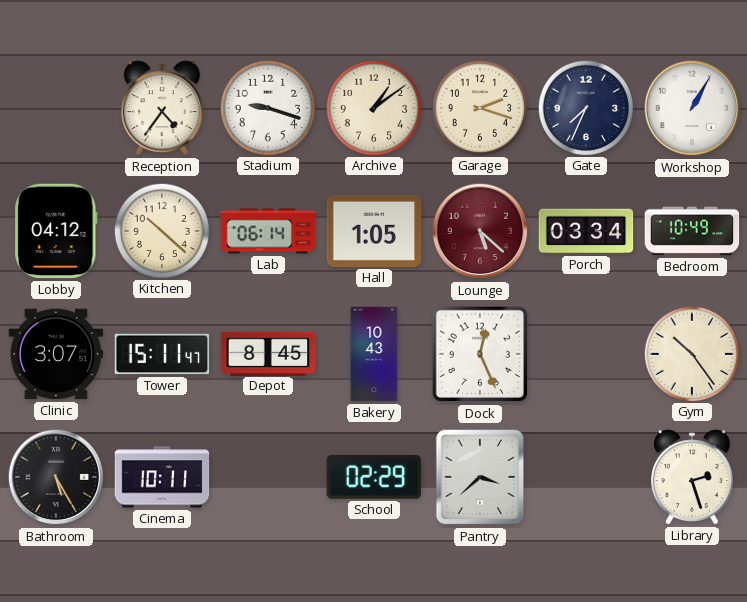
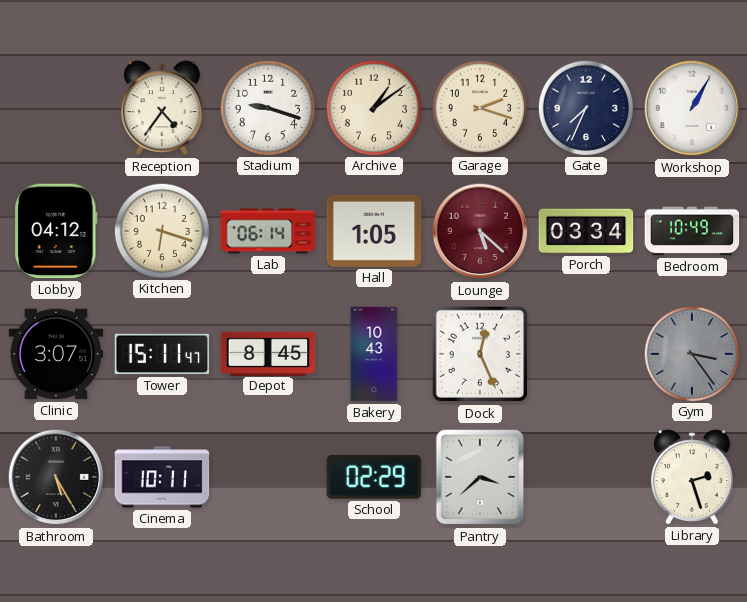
Kitchen: 10:22 -> 6:18 (161, 230)
Gym: 10:24 -> 3:24 (691, 353)
Gym dial: cream -> grey (691, 353)
